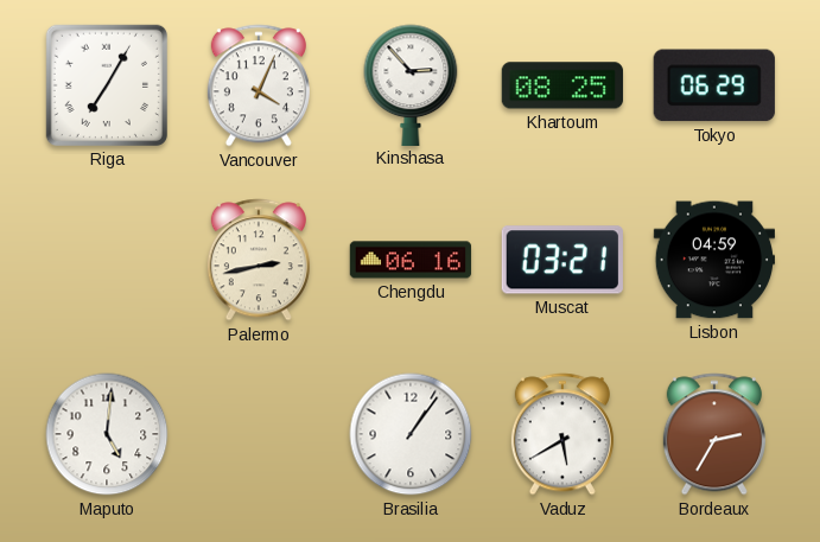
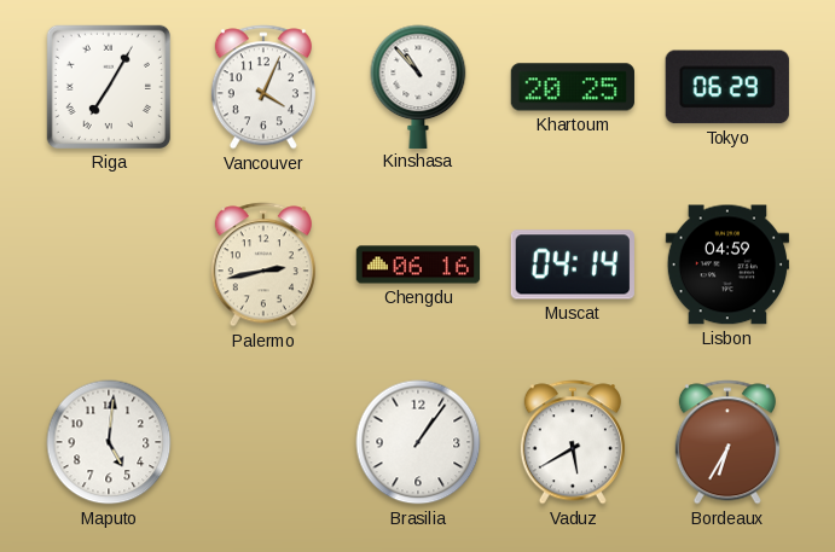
Kinshasa: 2:53 -> 10:53 (418, 86)
Khartoum: 08:25 -> 20:25 (573, 87)
Muscat: 03:21 -> 04:14 (573, 265)
Bordeaux: 2:35 -> 6:35 (727, 442)
